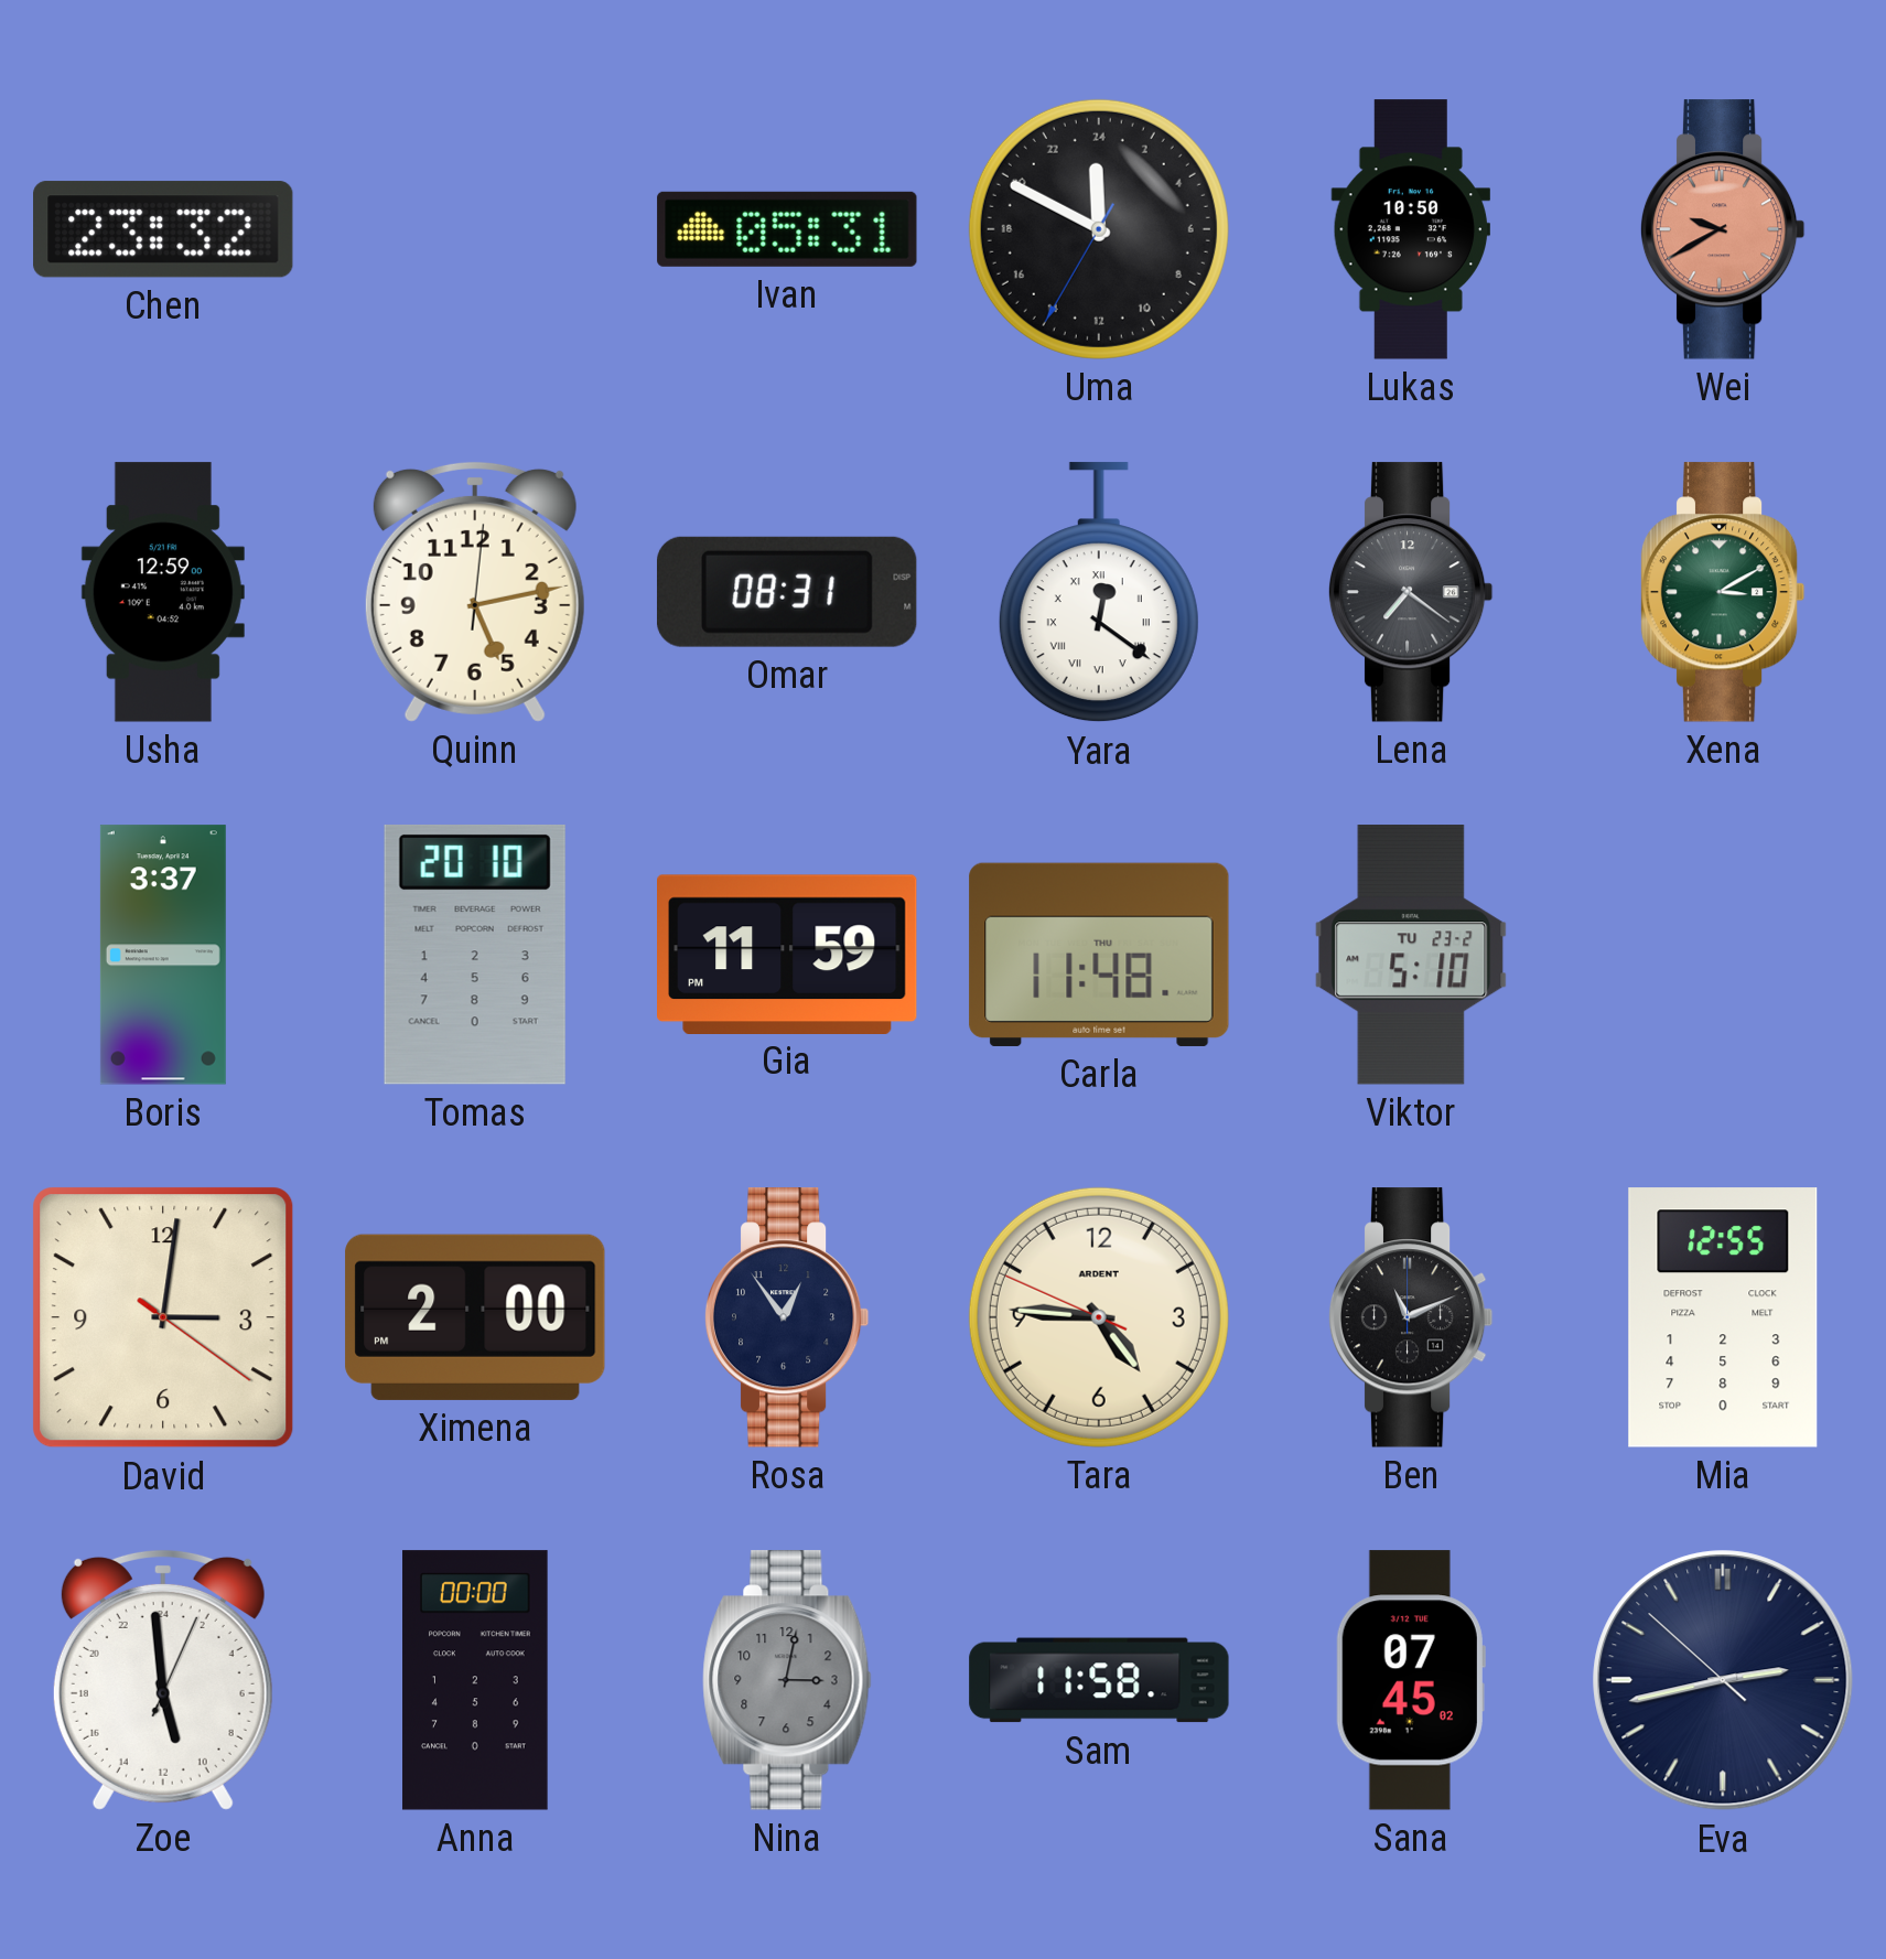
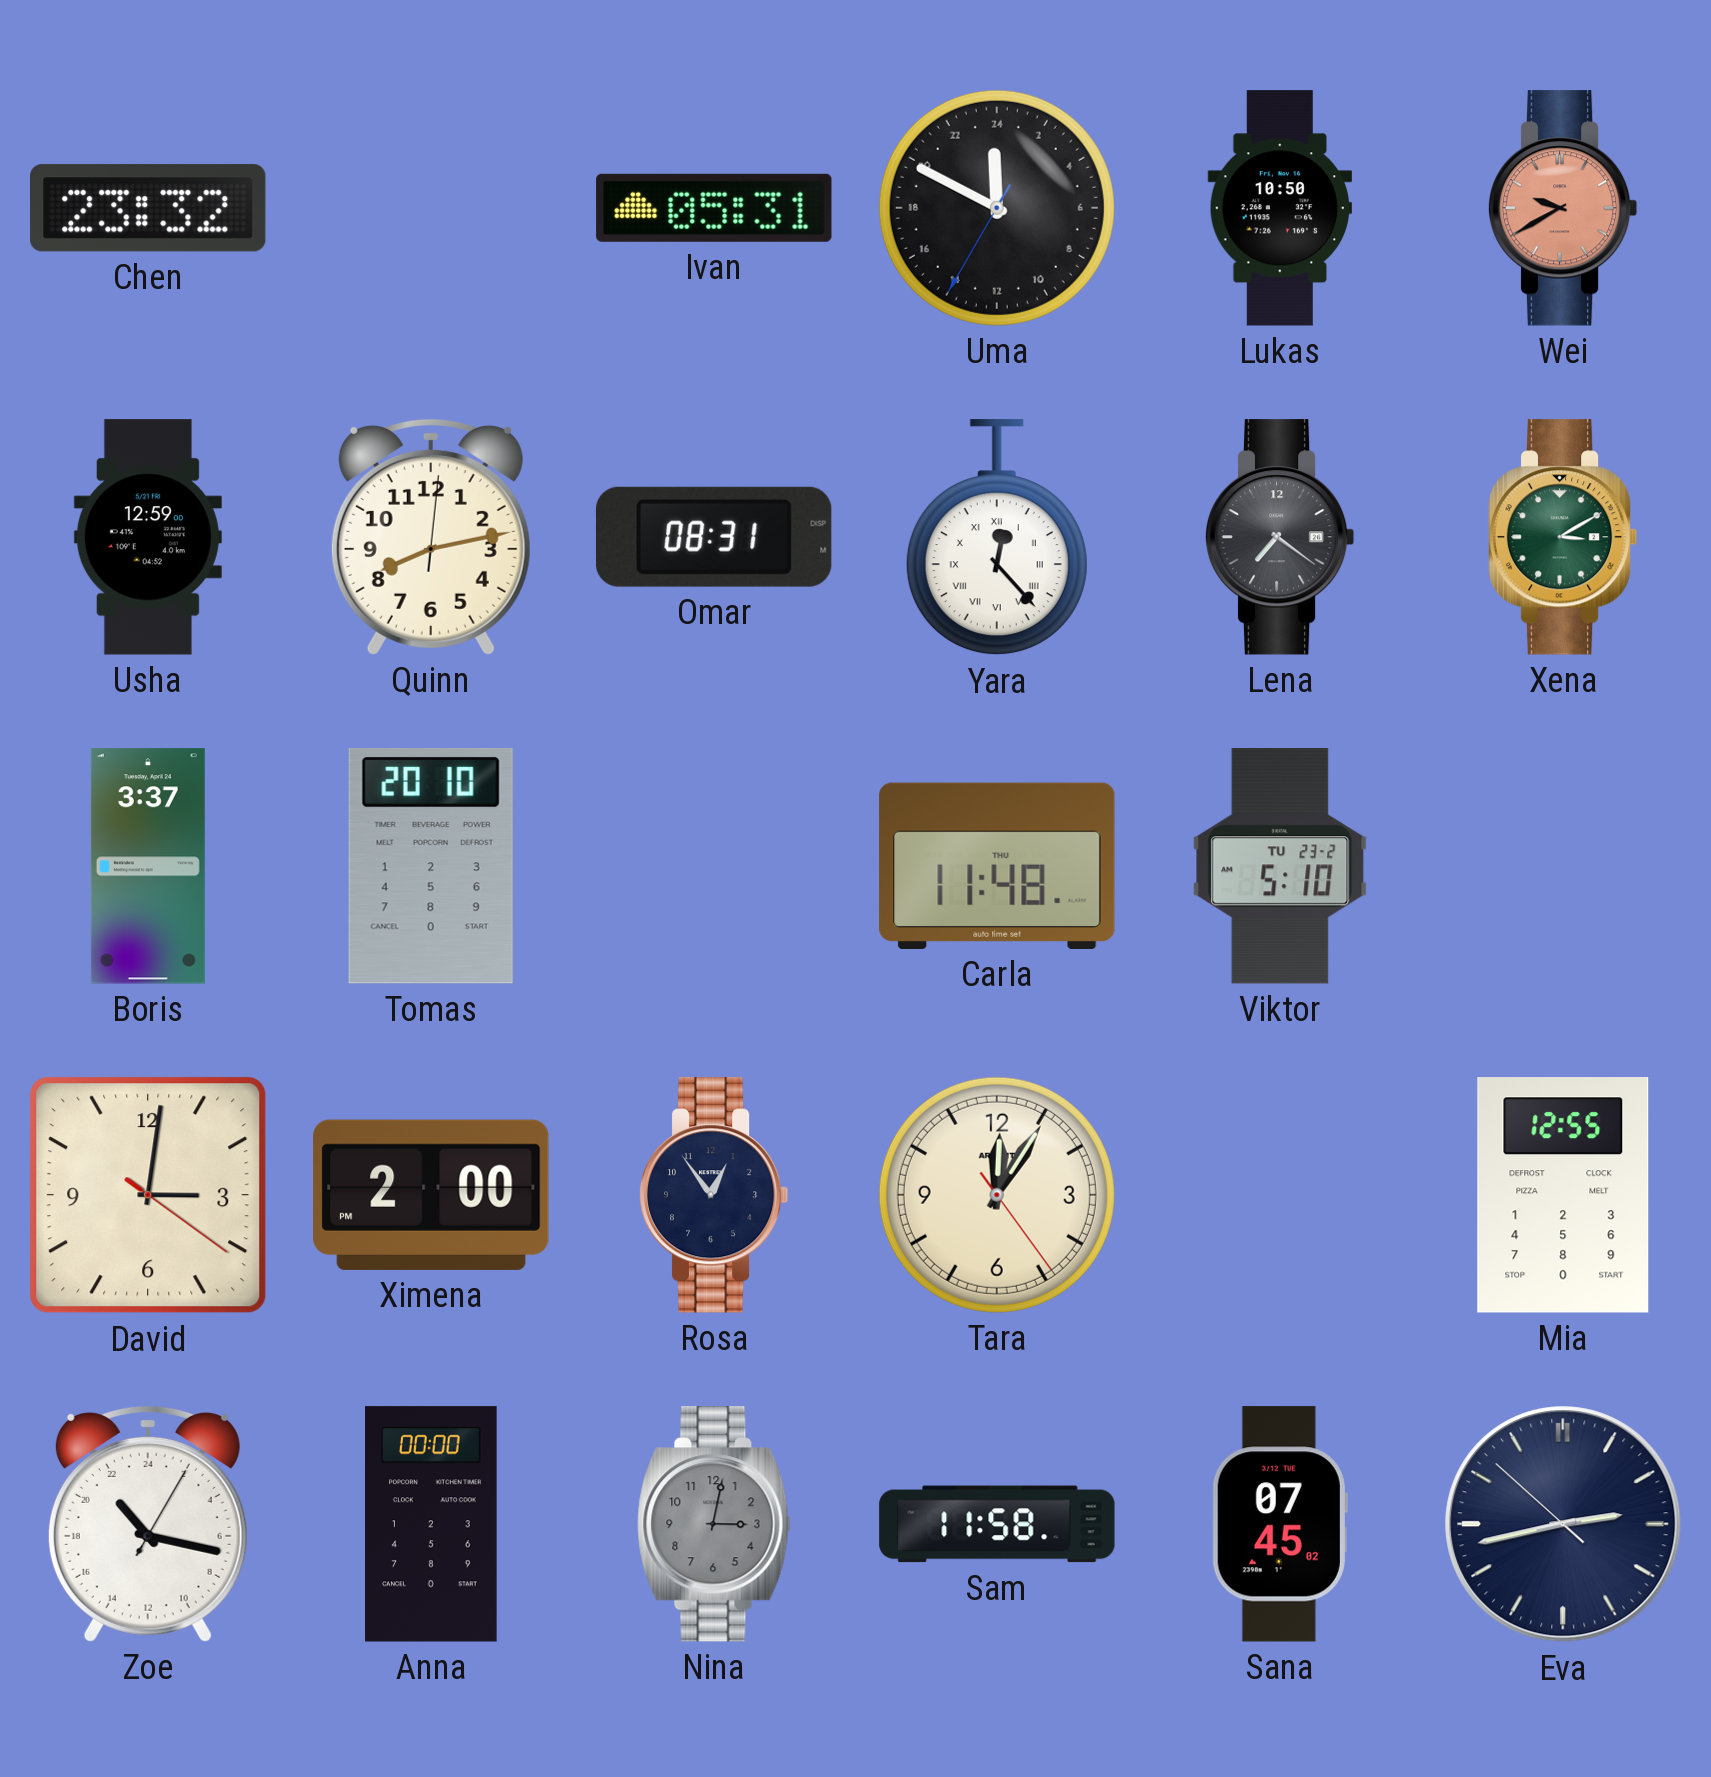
Quinn: 5:13 -> 8:13 (431, 537)
Yara: 12:21 -> 12:23 (997, 538)
Gia: 11:59 -> none (788, 954)
Tara: 4:45 -> 12:05 (997, 1195)
Ben: 11:11 -> none (1411, 1317)
Zoe: 10:59 -> 21:17 (148, 1524)
